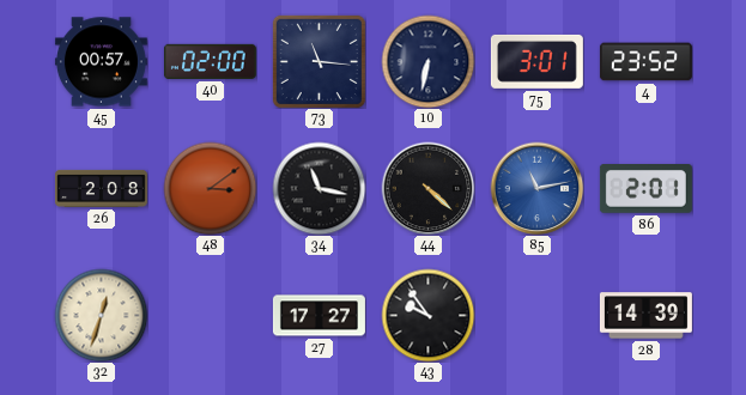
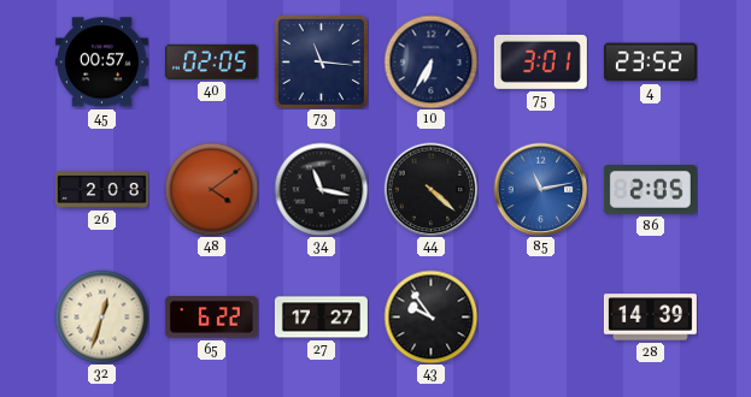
40: 02:00 -> 02:05 (211, 61)
10: 6:32 -> 6:35 (430, 61)
48: 3:09 -> 4:09 (211, 189)
86: 2:01 -> 2:05 (650, 190)
65: none -> 6:22 (211, 318)
